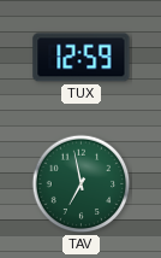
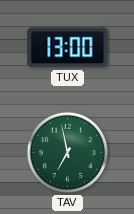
TUX: 12:59 -> 13:00 (68, 48)
